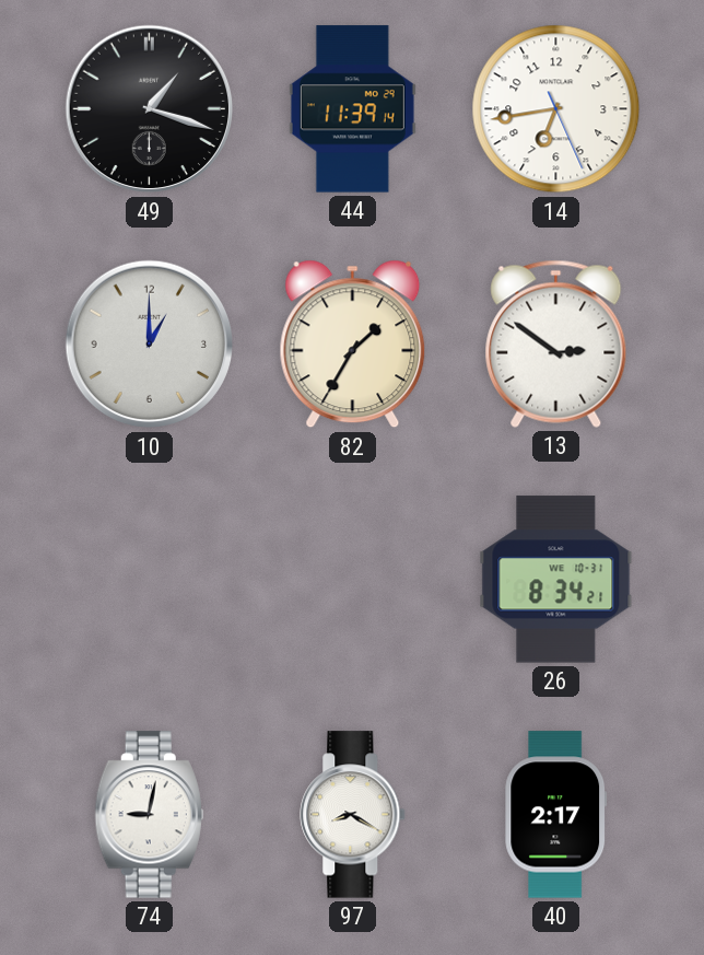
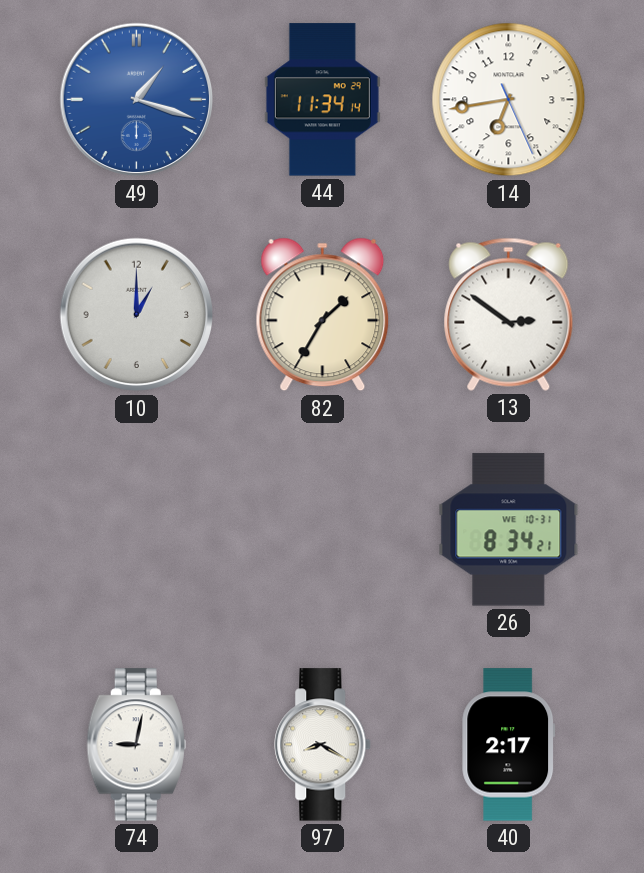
49 dial: black -> blue (137, 100)
44: 11:39 -> 11:34 (322, 100)
